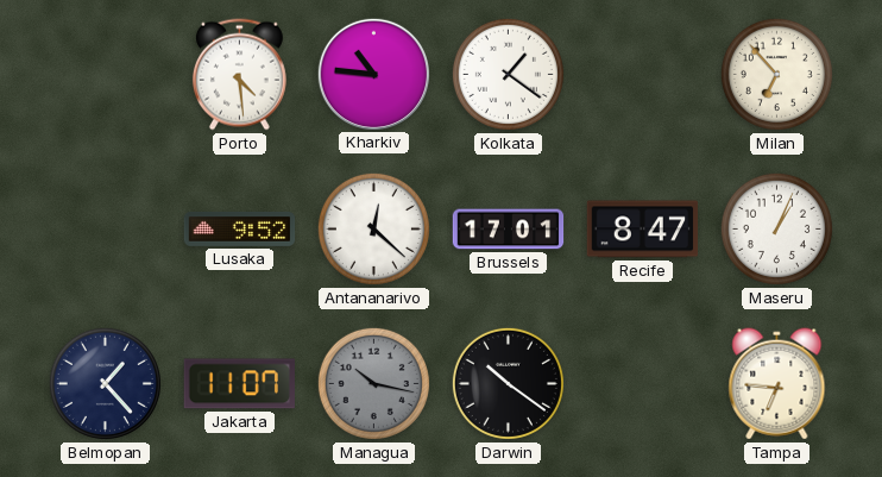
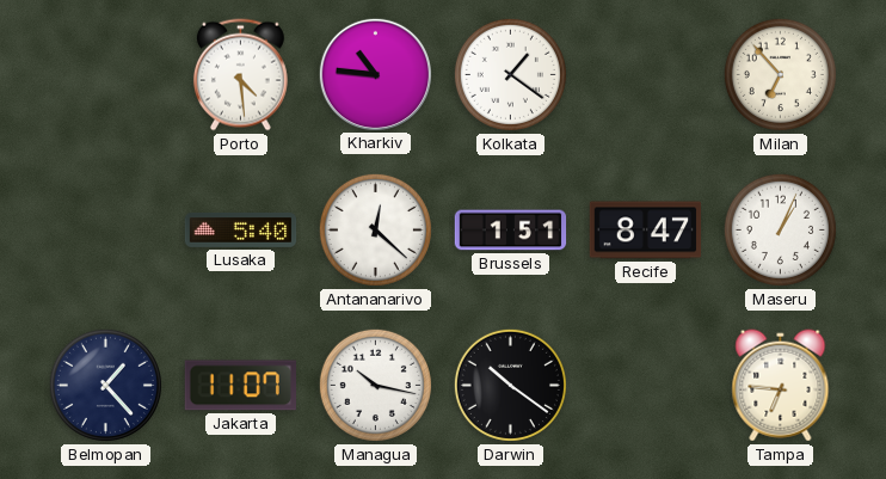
Lusaka: 9:52 -> 5:40 (241, 229)
Brussels: 17:01 -> 1:51 (511, 231)
Managua dial: grey -> white (375, 385)
